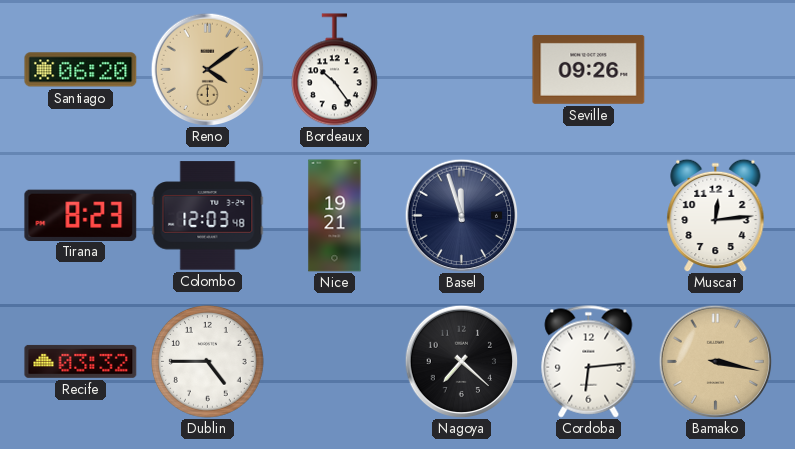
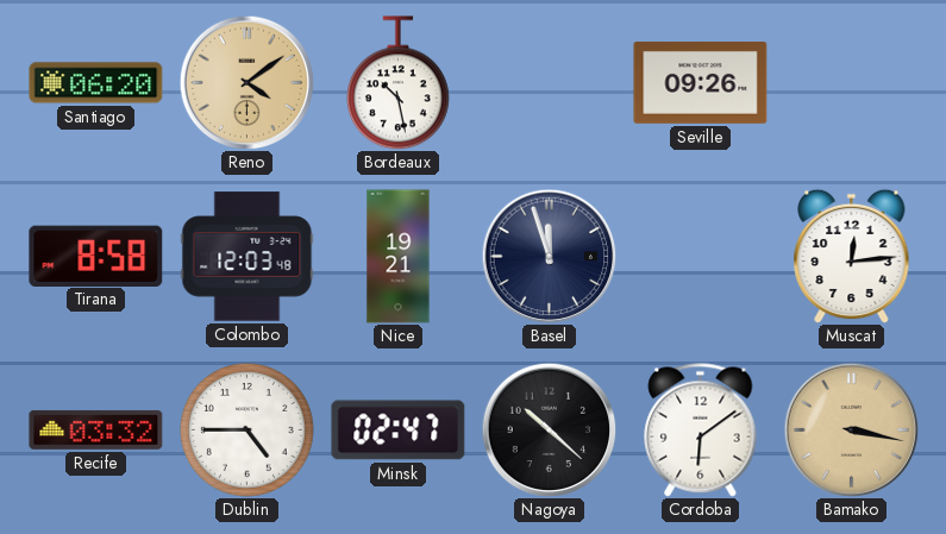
Bordeaux: 10:24 -> 10:28 (397, 83)
Tirana: 8:23 -> 8:58 (96, 256)
Minsk: none -> 02:47 (399, 431)
Nagoya: 7:22 -> 10:22 (549, 429)
Cordoba: 6:14 -> 6:09 (701, 431)
